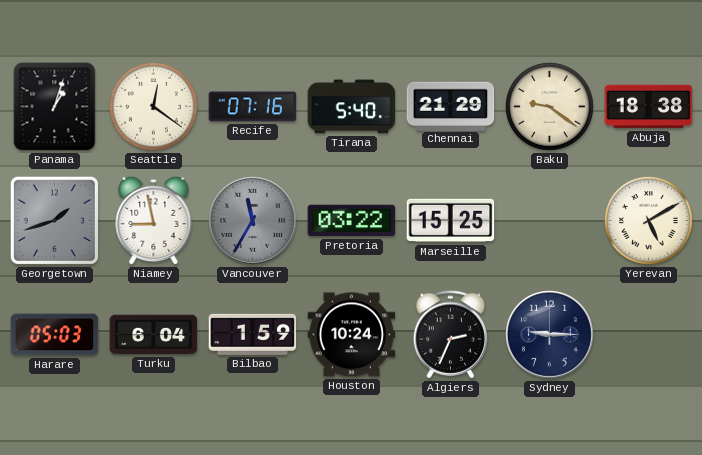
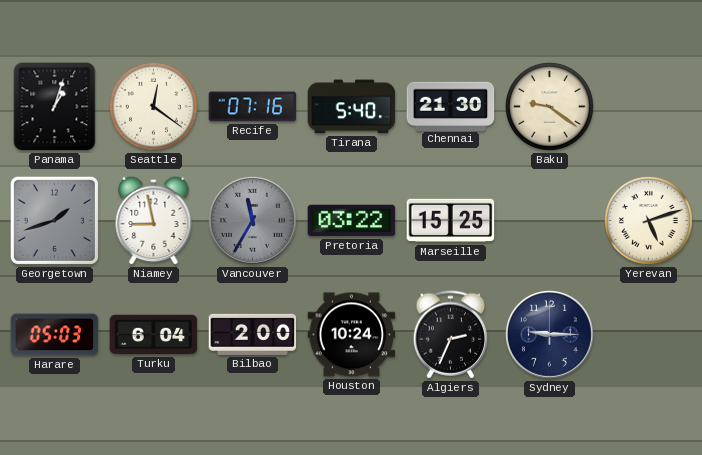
Chennai: 21:29 -> 21:30 (451, 106)
Abuja: 18:38 -> none (649, 107)
Yerevan: 5:10 -> 5:12 (648, 220)
Bilbao: 1:59 -> 2:00 (253, 334)
